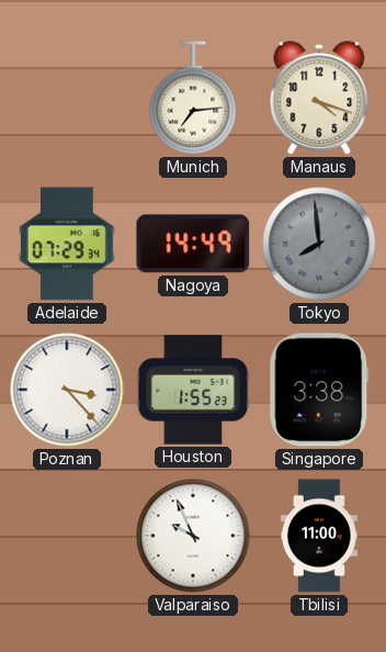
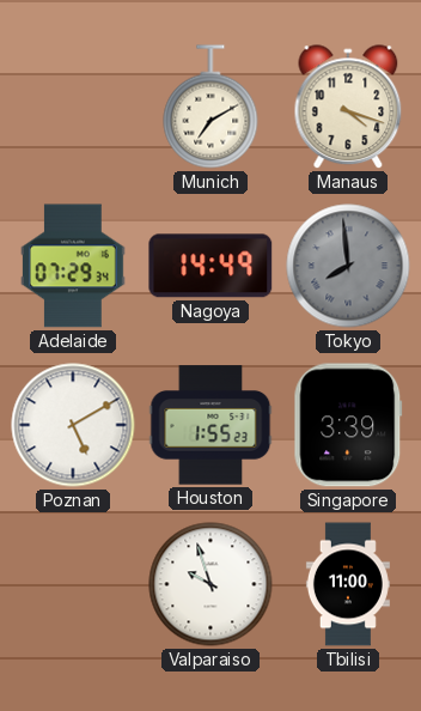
Munich: 7:14 -> 7:10 (210, 107)
Poznan: 3:23 -> 5:10 (73, 425)
Singapore: 3:38 -> 3:39 (348, 425)
Valparaiso: 9:56 -> 9:57 (210, 584)
